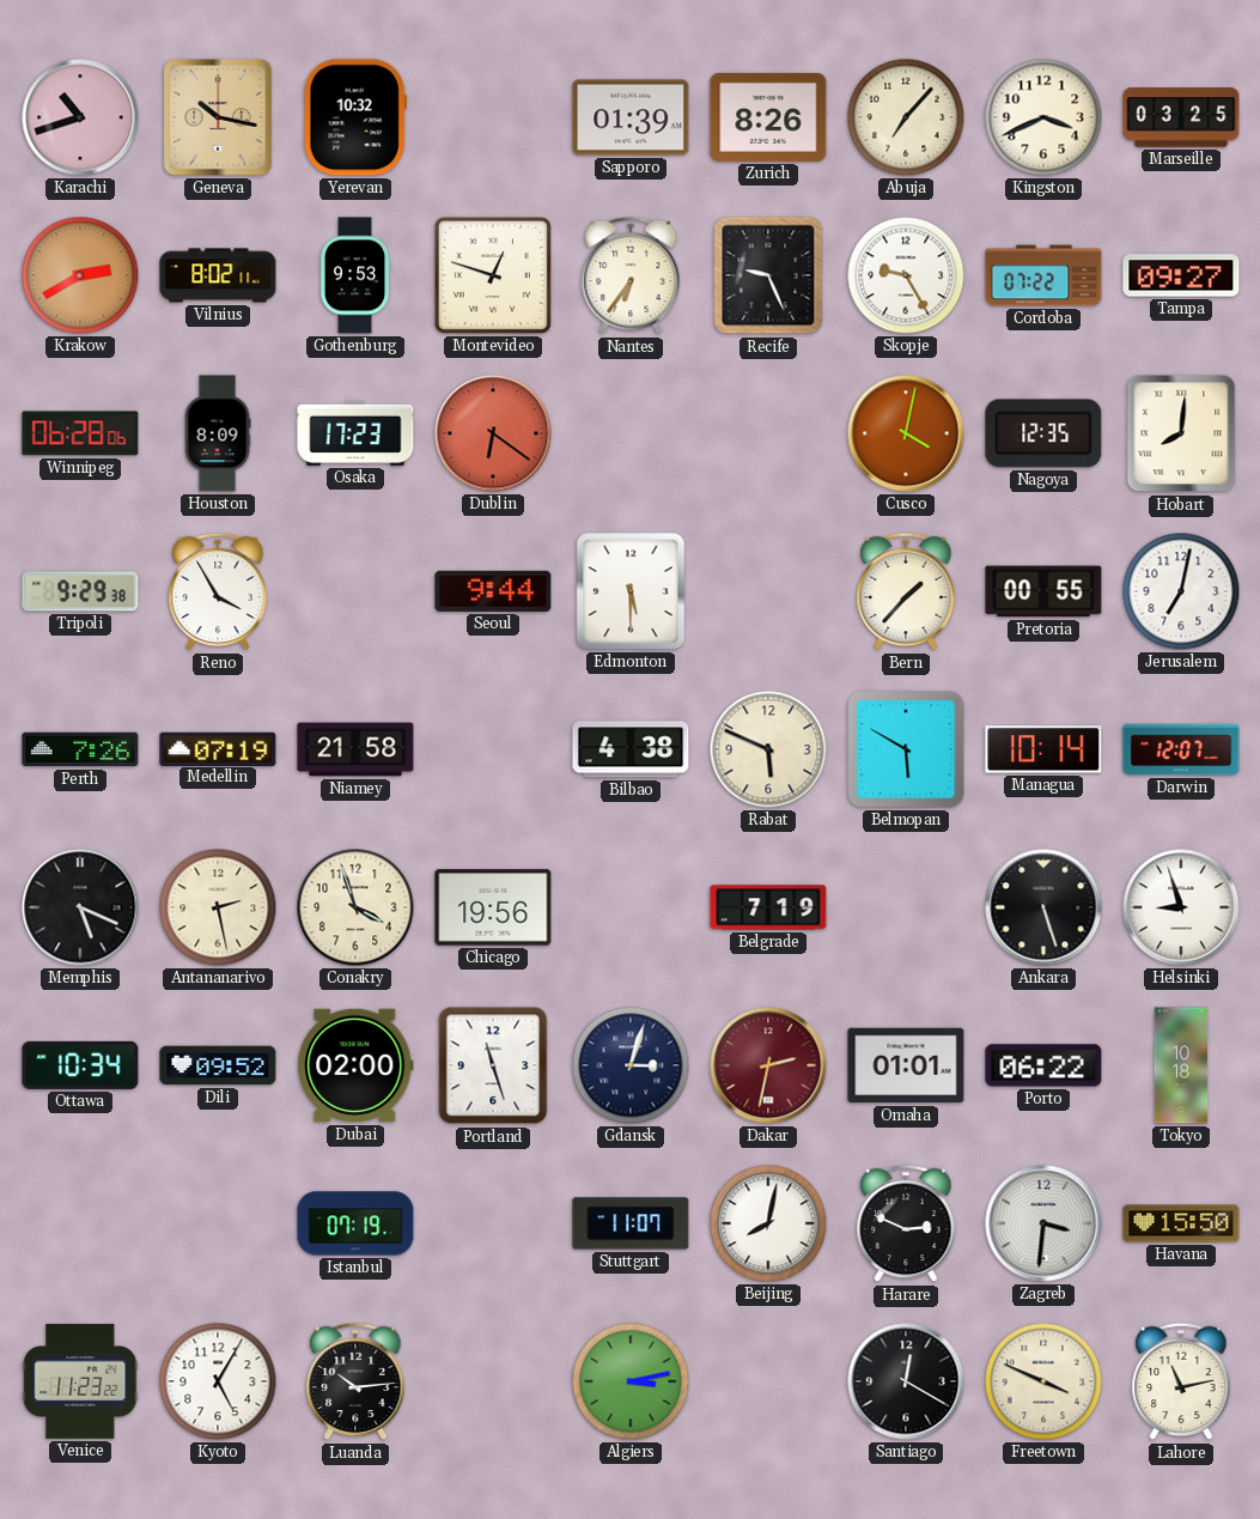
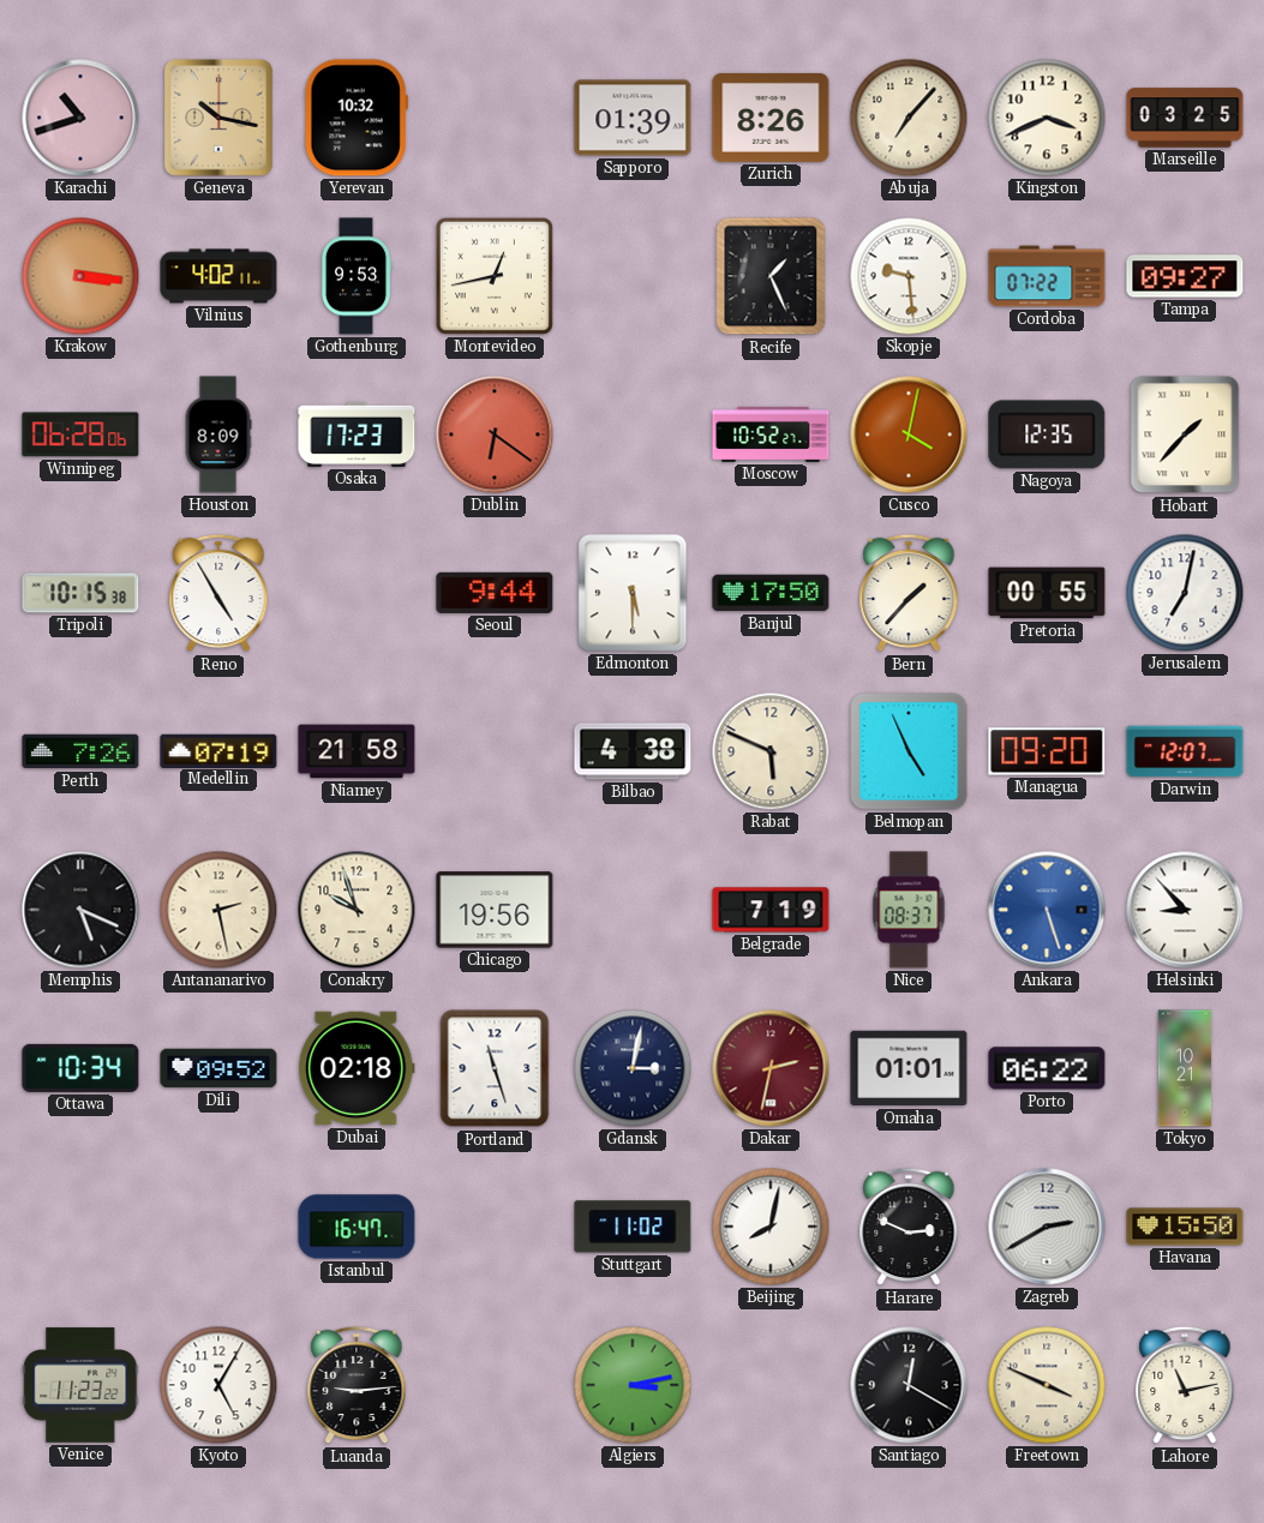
Krakow: 2:40 -> 3:16 (80, 276)
Vilnius: 8:02 -> 4:02 (218, 276)
Montevideo: 12:48 -> 12:43 (495, 276)
Nantes: 6:36 -> none (631, 275)
Recife: 9:26 -> 1:26 (771, 276)
Skopje: 9:25 -> 9:29 (909, 276)
Moscow: none -> 10:52 (771, 434)
Hobart: 8:01 -> 1:37 (1185, 434)
Tripoli: 9:29 -> 10:15 (80, 593)
Reno: 3:55 -> 4:55 (218, 593)
Banjul: none -> 17:50 (771, 593)
Belmopan: 5:50 -> 4:56 (909, 751)
Managua: 10:14 -> 09:20 (1047, 751)
Conakry: 3:57 -> 9:57 (357, 910)
Nice: none -> 08:37 (909, 910)
Ankara dial: black -> blue (1047, 910)
Helsinki: 8:57 -> 8:53 (1185, 910)
Dubai: 02:00 -> 02:18 (357, 1068)
Gdansk: 3:03 -> 3:02 (633, 1068)
Tokyo: 10:18 -> 10:21 (1185, 1068)
Istanbul: 07:19 -> 16:47 (357, 1227)
Stuttgart: 11:07 -> 11:02 (633, 1227)
Zagreb: 3:31 -> 2:40 (1047, 1227)
Luanda: 10:14 -> 9:14 (357, 1385)
